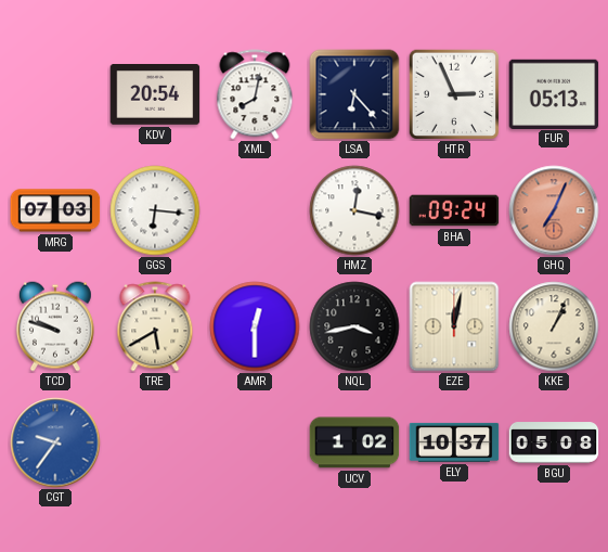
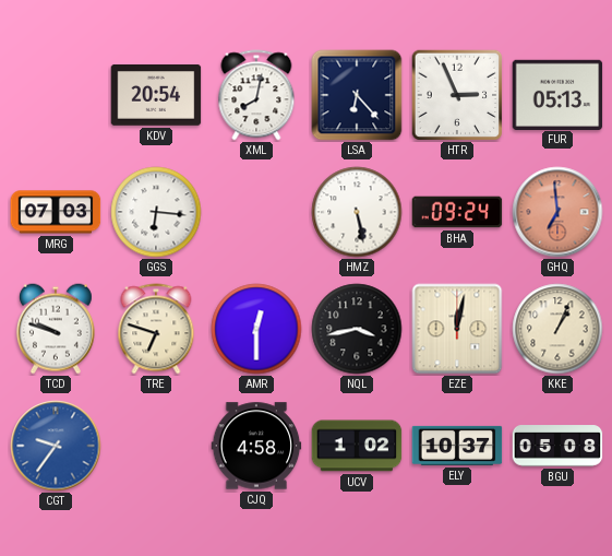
HMZ: 12:17 -> 5:28 (357, 212)
GHQ: 7:04 -> 6:59 (557, 212)
TRE: 5:40 -> 6:48 (156, 329)
CJQ: none -> 4:58 (256, 446)
